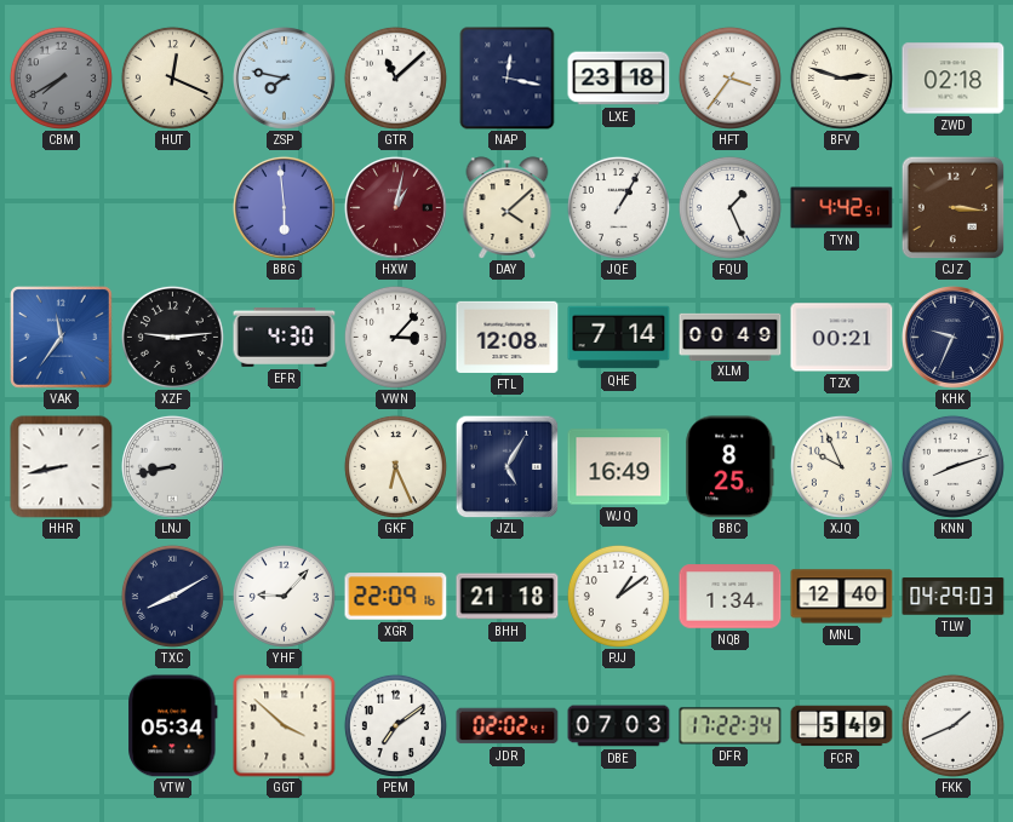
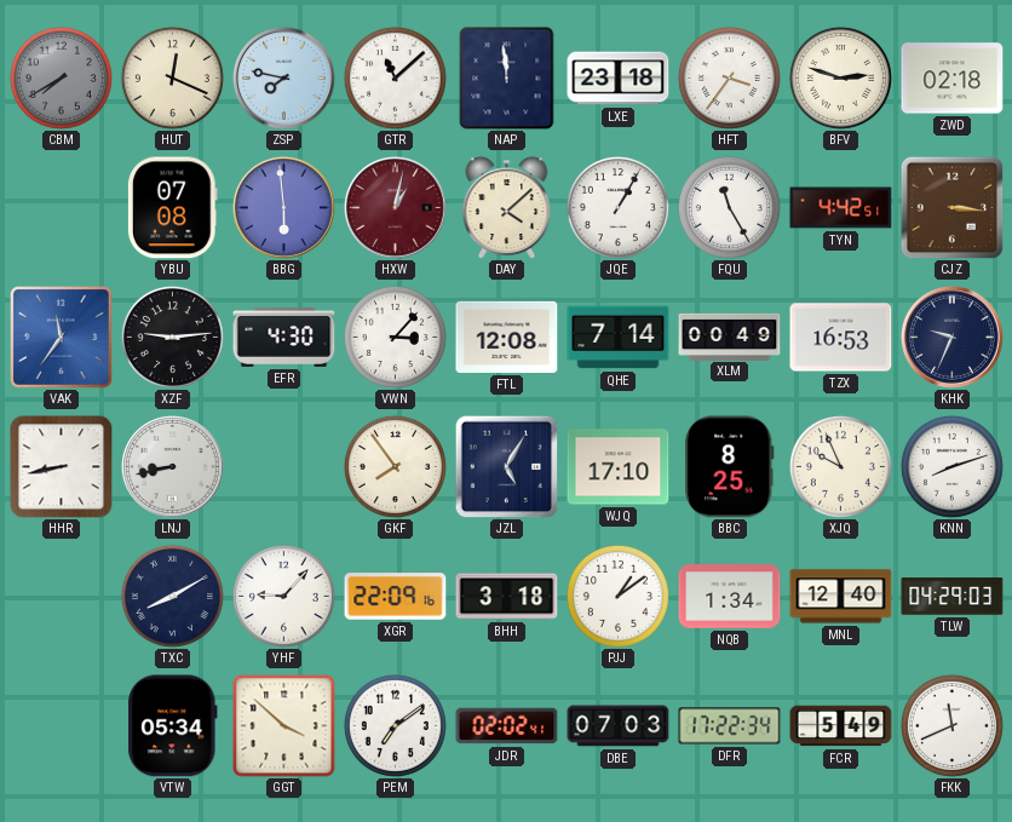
NAP: 12:17 -> 11:59 (507, 79)
YBU: none -> 07:08 (172, 208)
FQU: 1:26 -> 11:25 (729, 207)
TZX: 00:21 -> 16:53 (841, 338)
GKF: 6:26 -> 7:54 (395, 466)
WJQ: 16:49 -> 17:10 (619, 467)
BHH: 21:18 -> 3:18 (507, 597)
FKK: 1:41 -> 11:41 (951, 725)
